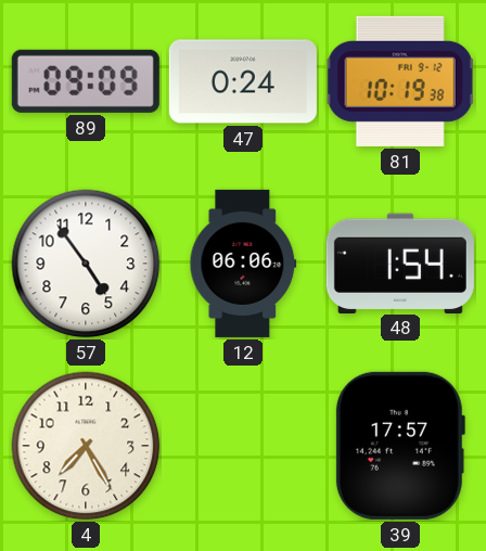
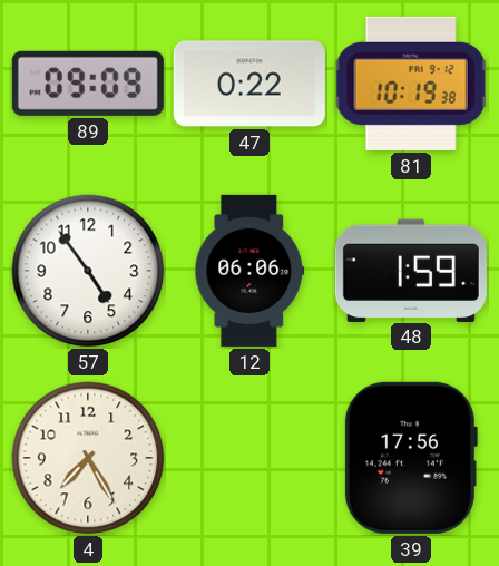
47: 0:24 -> 0:22 (250, 84)
48: 1:54 -> 1:59 (411, 270)
39: 17:57 -> 17:56 (410, 458)
